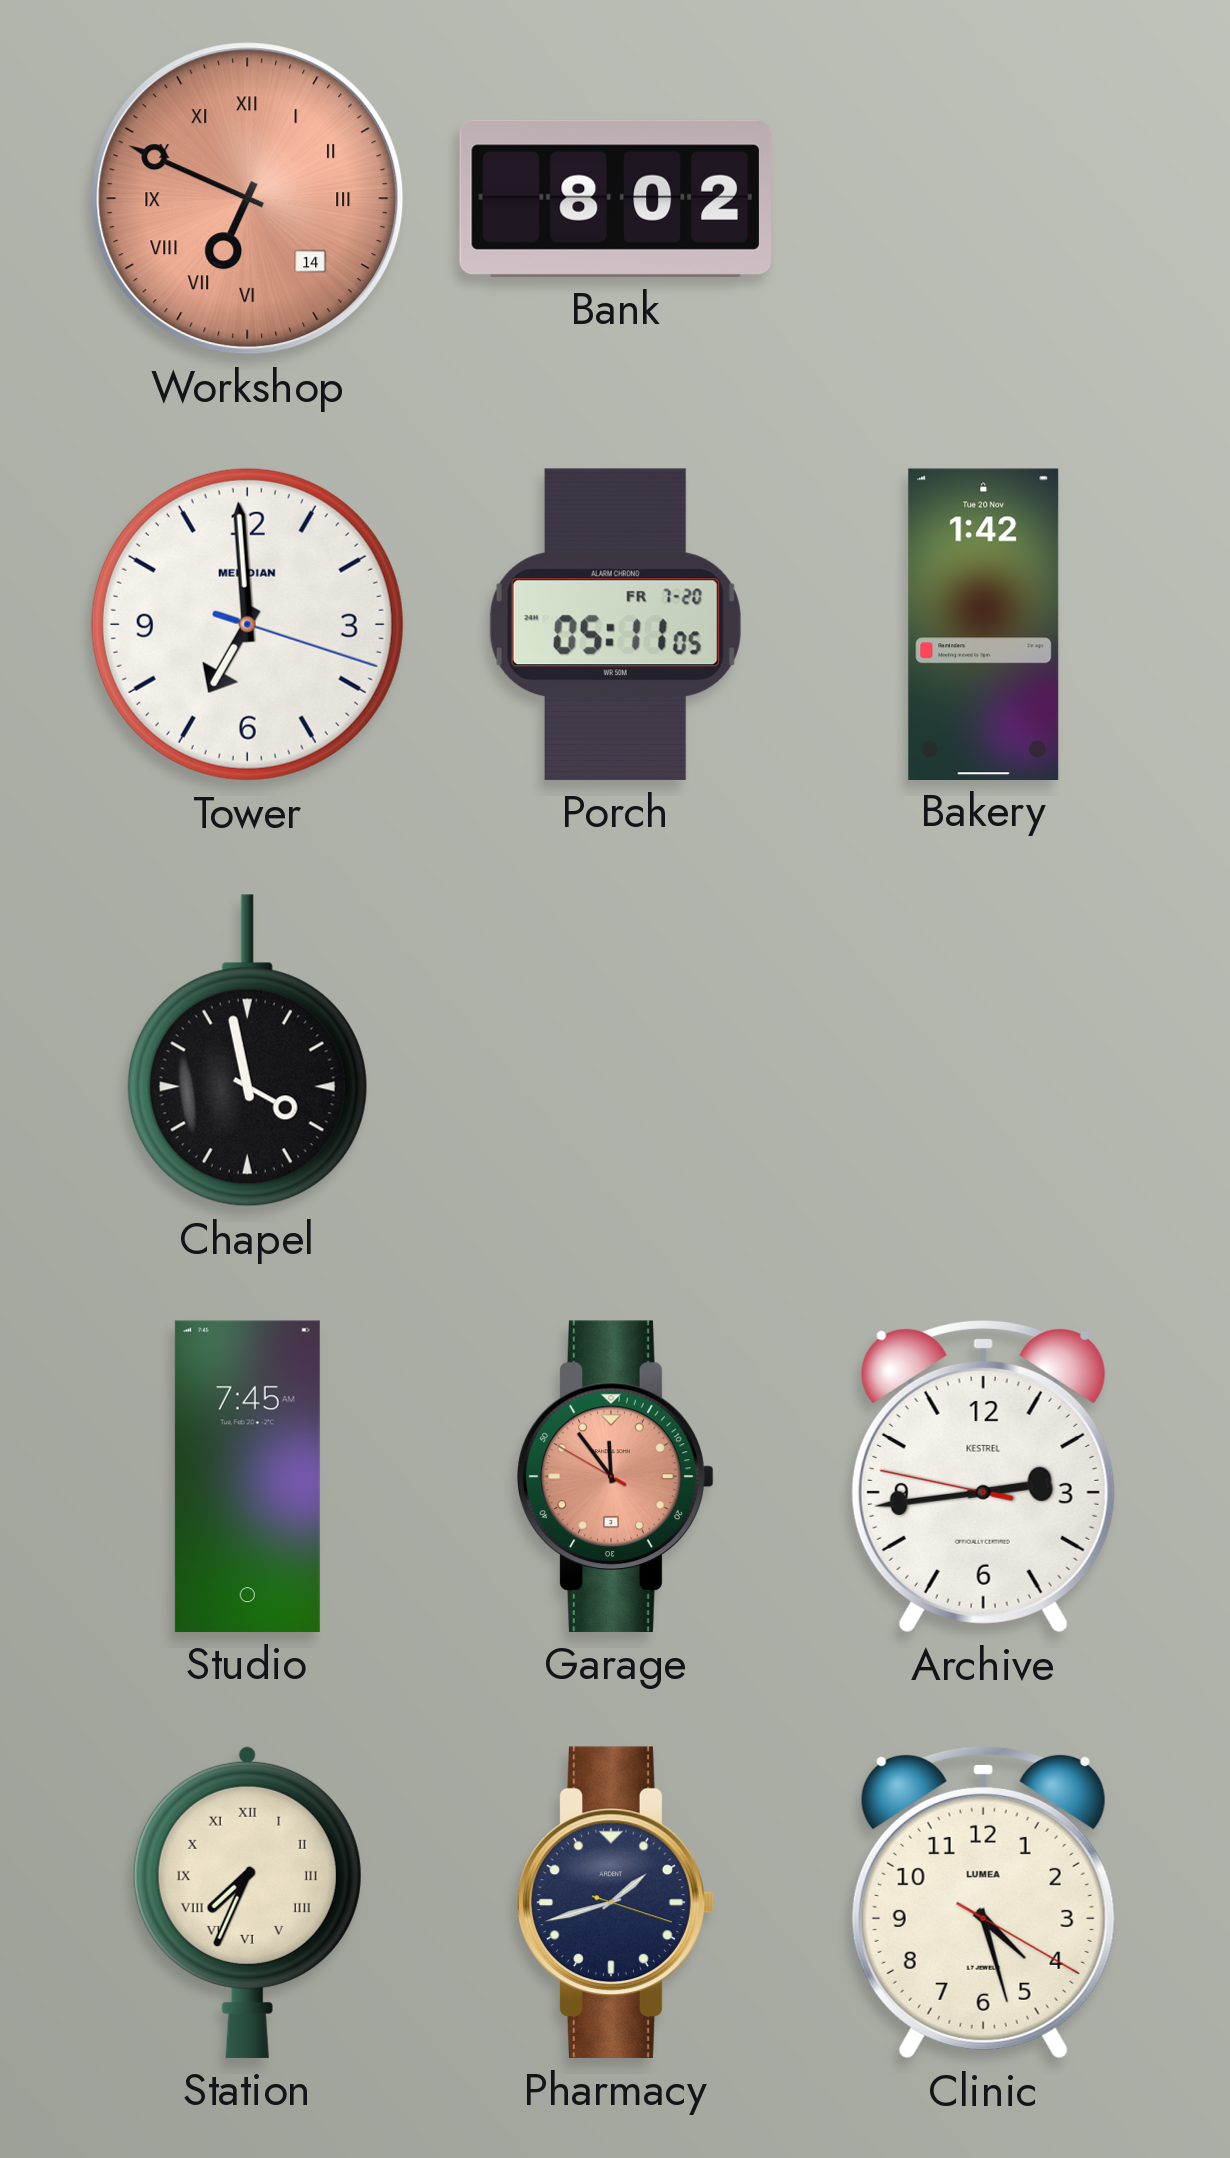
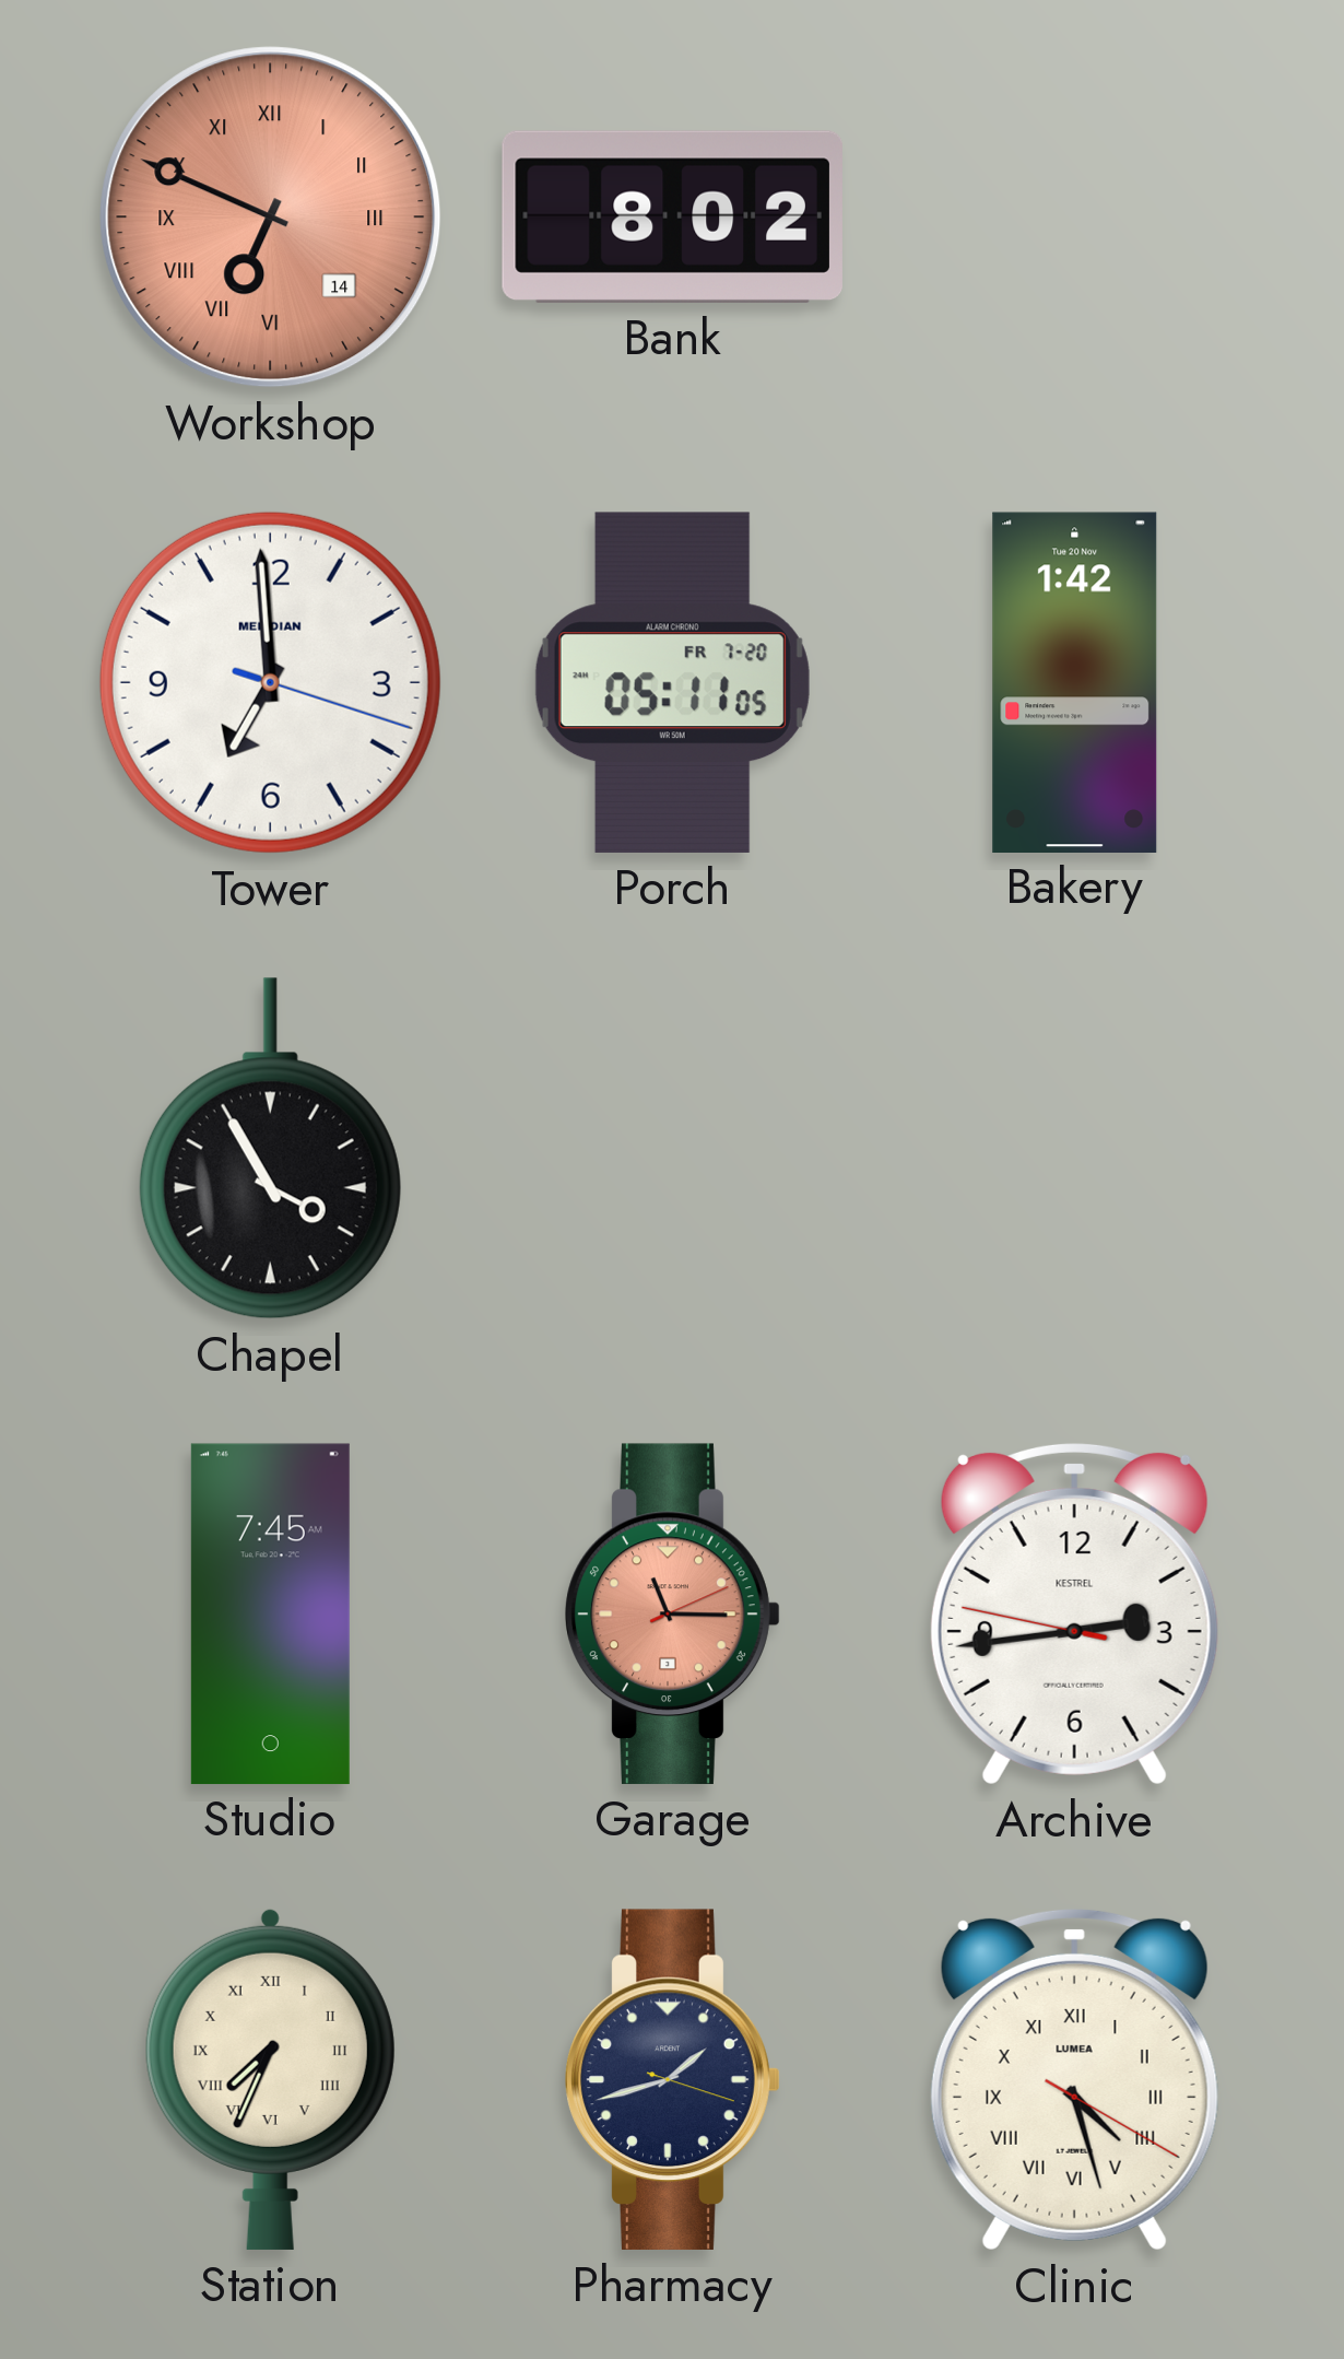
Chapel: 3:58 -> 3:55 (270, 1149)
Garage: 11:53 -> 11:15 (673, 1613)
Clinic numerals: Arabic -> Roman (1074, 2079)
